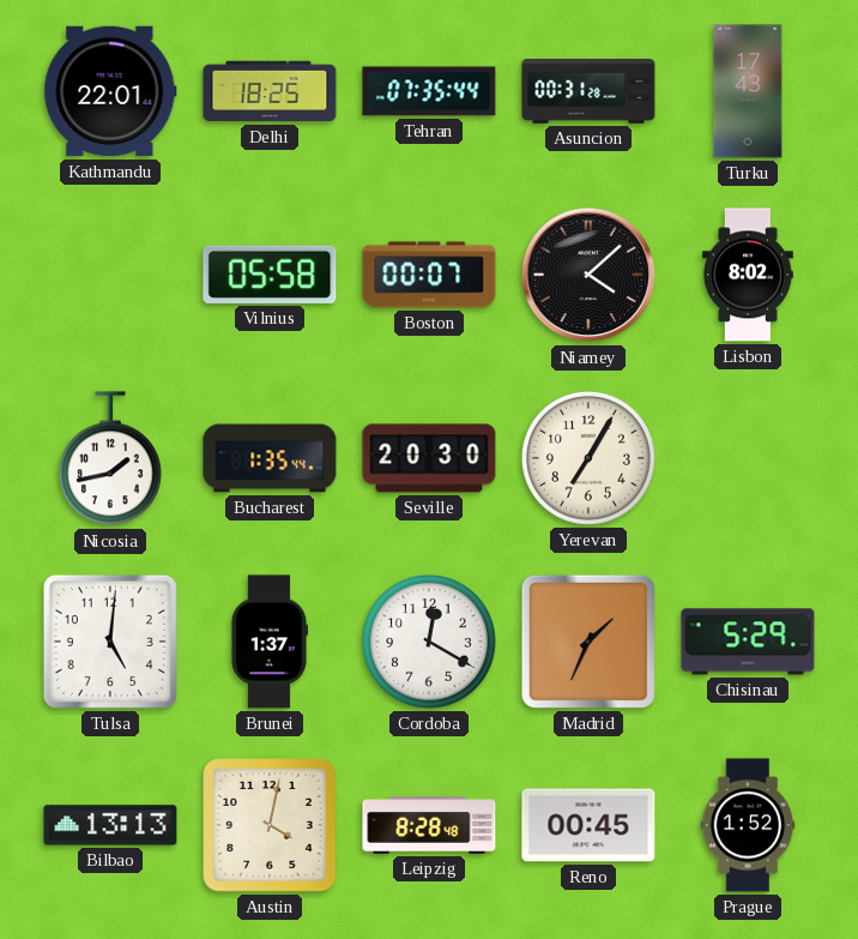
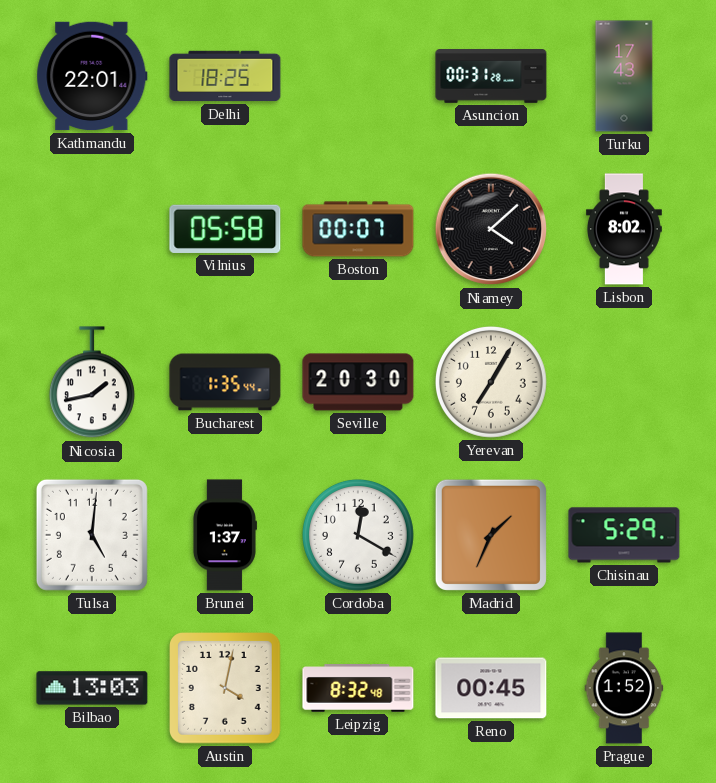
Tehran: 07:35 -> none (429, 91)
Bilbao: 13:13 -> 13:03 (92, 688)
Leipzig: 8:28 -> 8:32 (358, 689)
